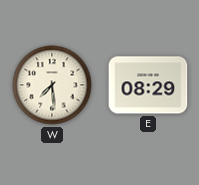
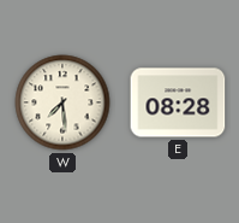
E: 08:29 -> 08:28 (178, 102)
